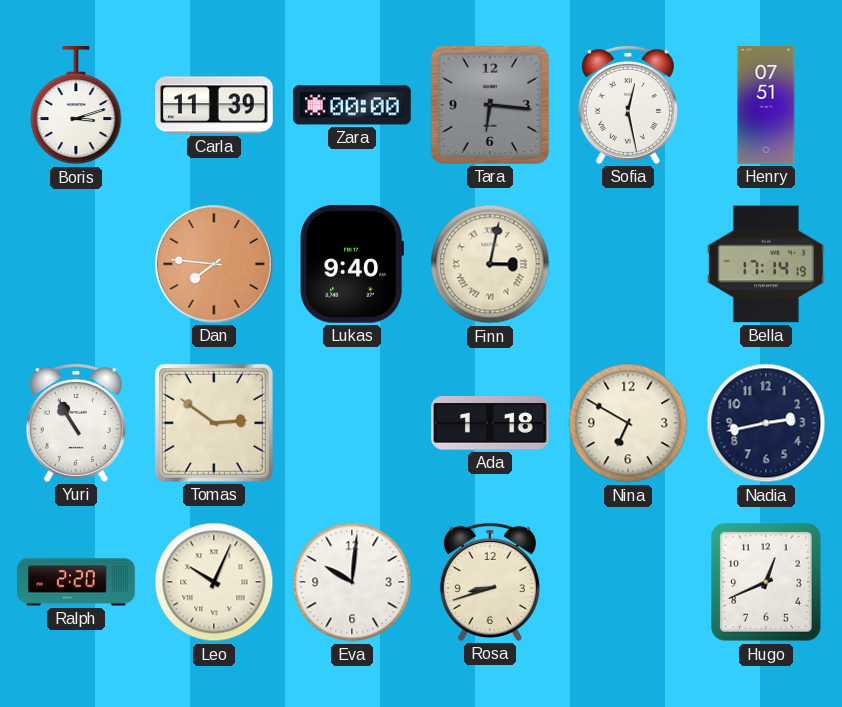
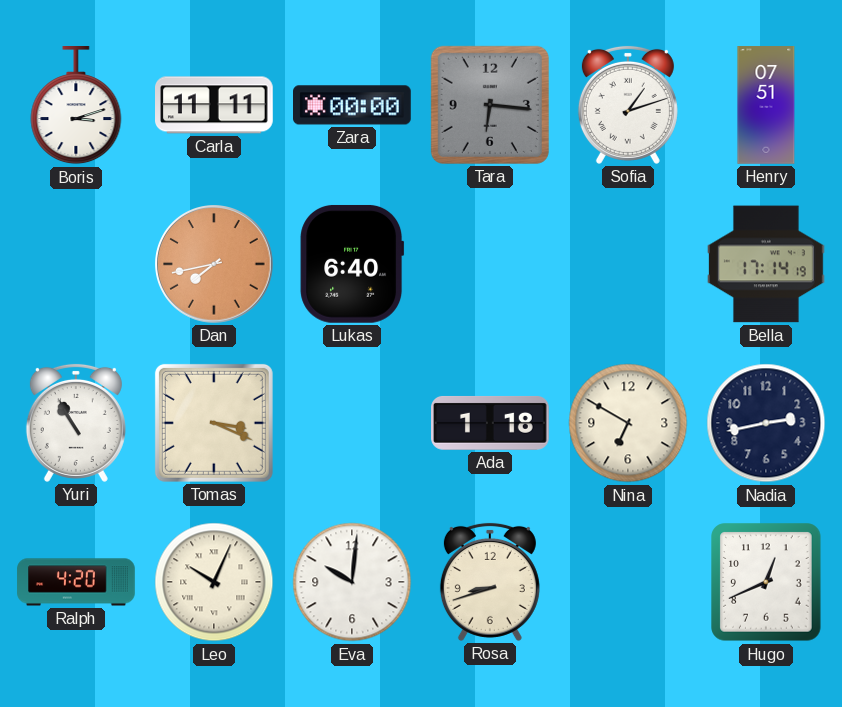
Carla: 11:39 -> 11:11 (215, 105)
Sofia: 12:28 -> 1:12 (628, 105)
Dan: 7:46 -> 7:43 (215, 265)
Lukas: 9:40 -> 6:40 (352, 264)
Finn: 3:02 -> none (490, 264)
Tomas: 2:51 -> 3:19 (214, 423)
Ralph: 2:20 -> 4:20 (76, 582)
